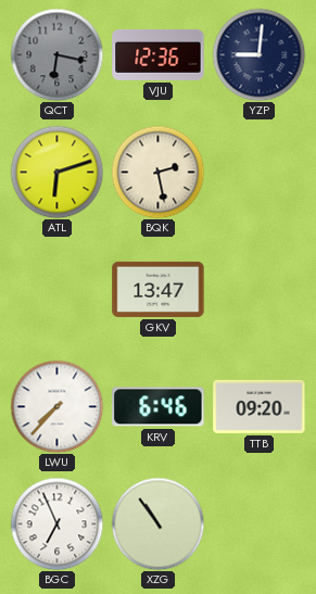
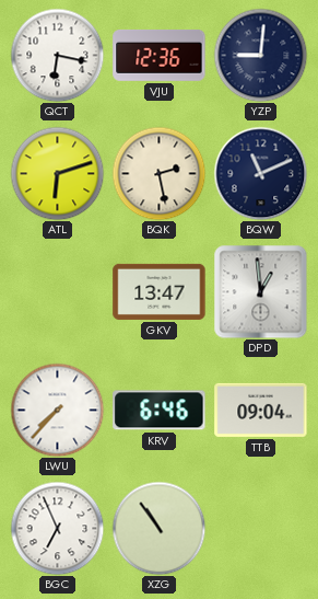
QCT dial: grey -> white (57, 55)
BQW: none -> 11:11 (260, 173)
DPD: none -> 12:59 (260, 291)
TTB: 09:20 -> 09:04 (261, 410)
